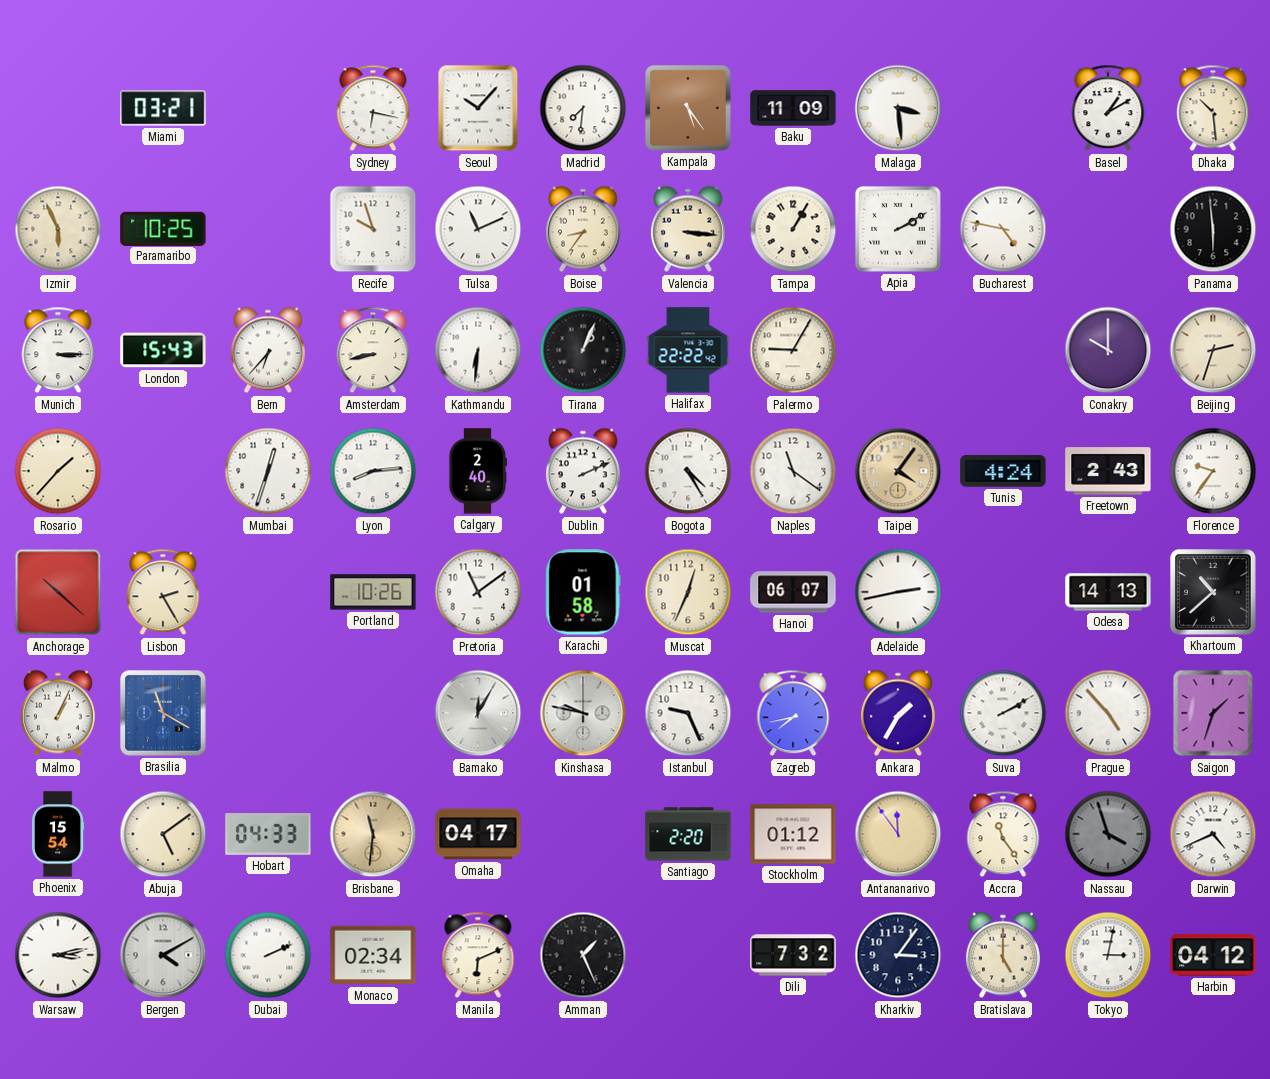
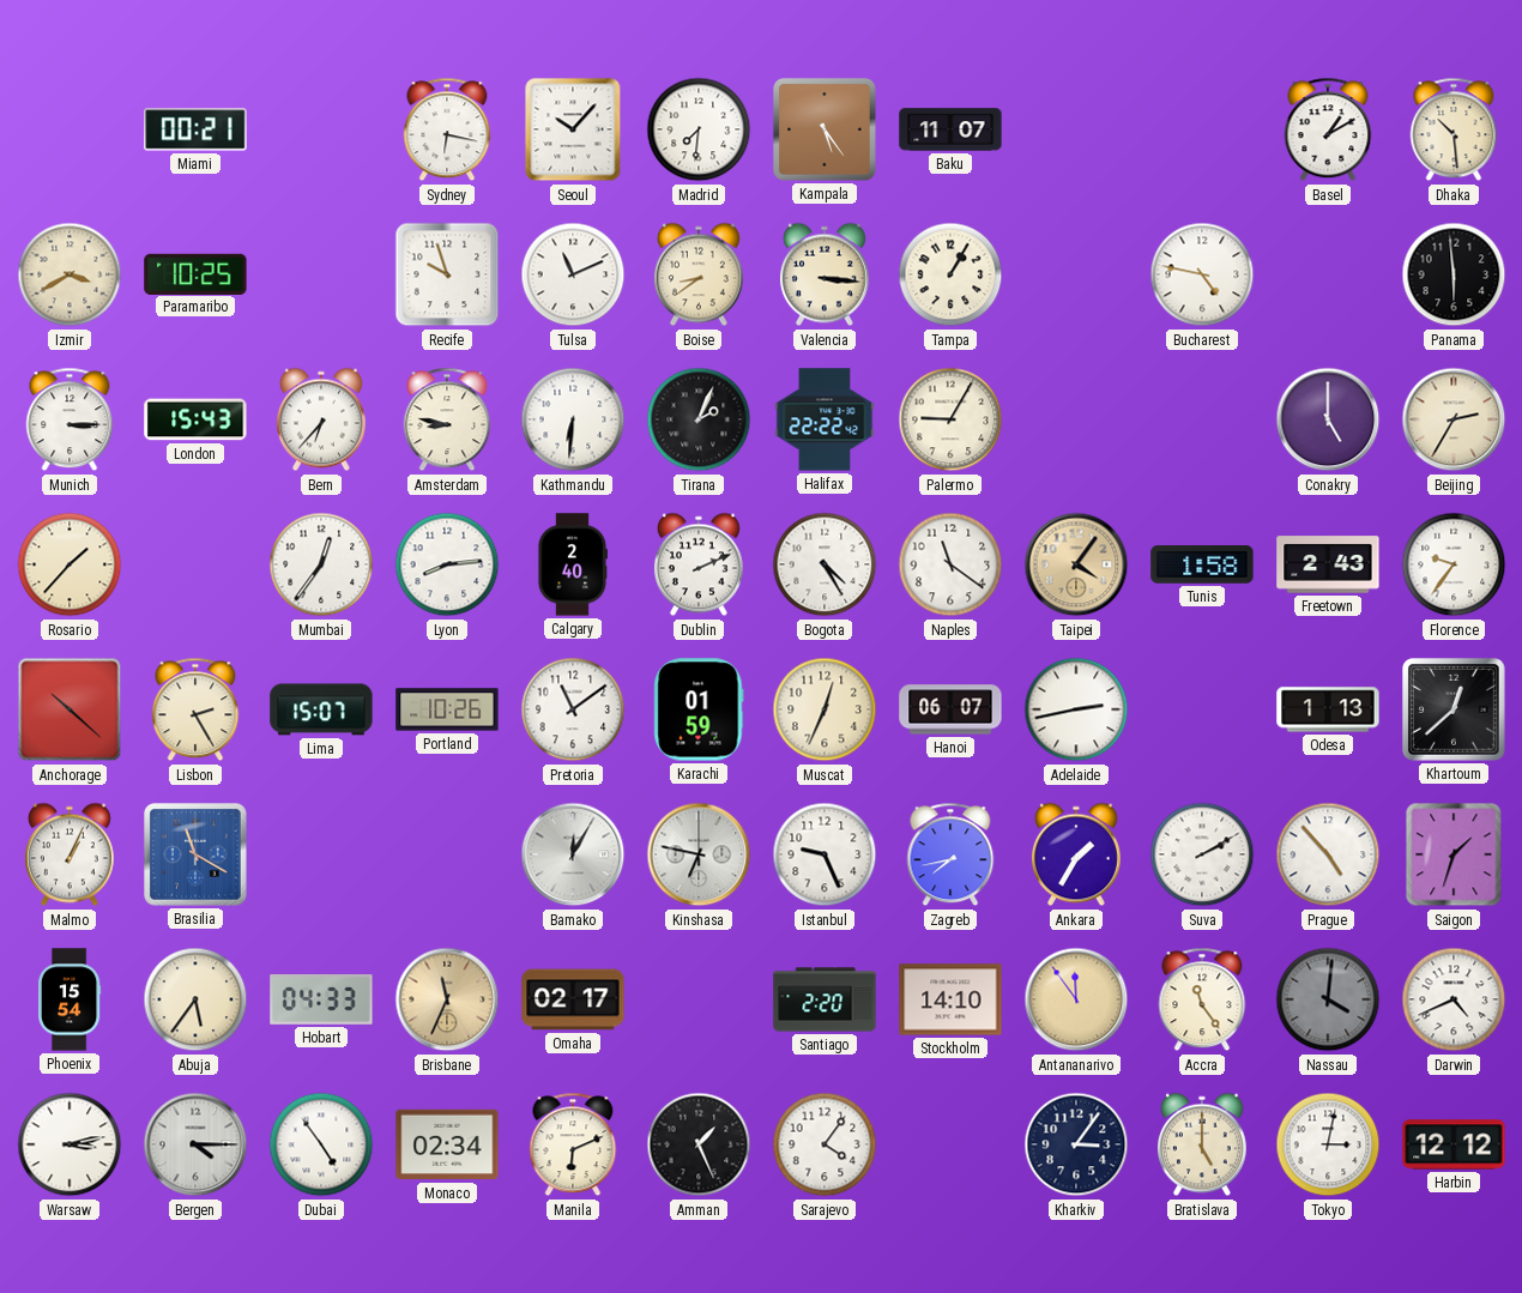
Miami: 03:21 -> 00:21 (195, 129)
Baku: 11:09 -> 11:07 (950, 129)
Malaga: 3:29 -> none (898, 108)
Izmir: 5:56 -> 3:40 (70, 274)
Boise: 8:36 -> 8:39 (699, 274)
Apia: 2:10 -> none (898, 229)
Amsterdam: 8:43 -> 8:47 (447, 419)
Tirana: 1:04 -> 2:04 (699, 419)
Conakry: 10:00 -> 5:00 (1328, 419)
Beijing: 2:33 -> 2:35 (1454, 419)
Mumbai: 12:33 -> 12:36 (321, 564)
Tunis: 4:24 -> 1:58 (1202, 564)
Lima: none -> 15:07 (321, 709)
Karachi: 01:58 -> 01:59 (699, 709)
Odesa: 14:13 -> 1:13 (1328, 709)
Khartoum: 10:38 -> 12:38 (1454, 709)
Kinshasa: 9:47 -> 6:47 (699, 854)
Abuja: 5:09 -> 5:36 (195, 999)
Brisbane: 11:31 -> 11:34 (447, 999)
Omaha: 04:17 -> 02:17 (573, 999)
Stockholm: 01:12 -> 14:10 (950, 999)
Nassau: 3:57 -> 4:01 (1328, 999)
Bergen: 4:10 -> 4:15 (195, 1144)
Dubai: 2:11 -> 4:54 (321, 1144)
Sarajevo: none -> 4:06 (825, 1144)
Dili: 7:32 -> none (793, 955)
Harbin: 04:12 -> 12:12 (1454, 1144)
